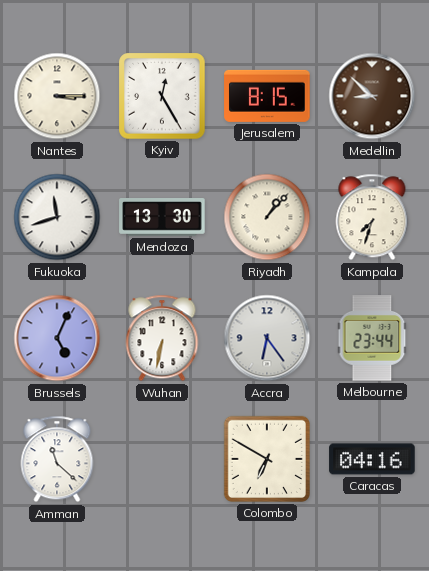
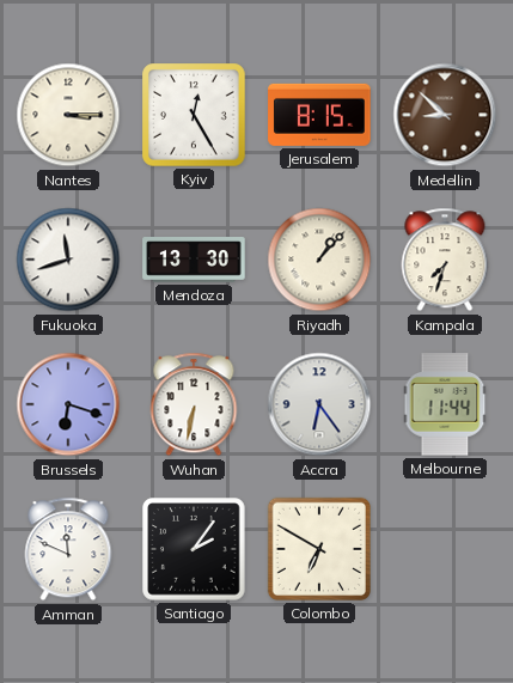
Brussels: 5:04 -> 6:18 (68, 404)
Melbourne: 23:44 -> 11:44 (445, 404)
Amman: 11:22 -> 11:49 (68, 549)
Santiago: none -> 2:06 (194, 549)
Caracas: 04:16 -> none (372, 459)
